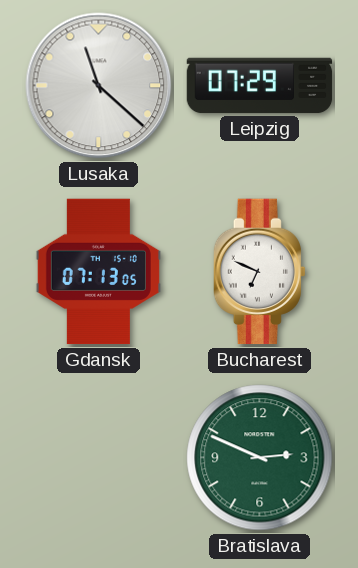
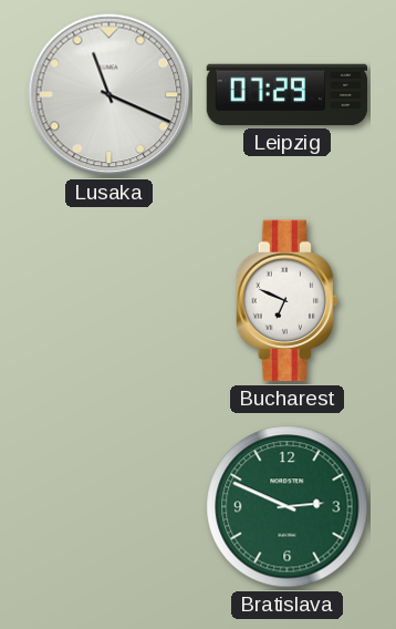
Lusaka: 11:22 -> 11:19 (110, 95)
Gdansk: 07:13 -> none (98, 272)
